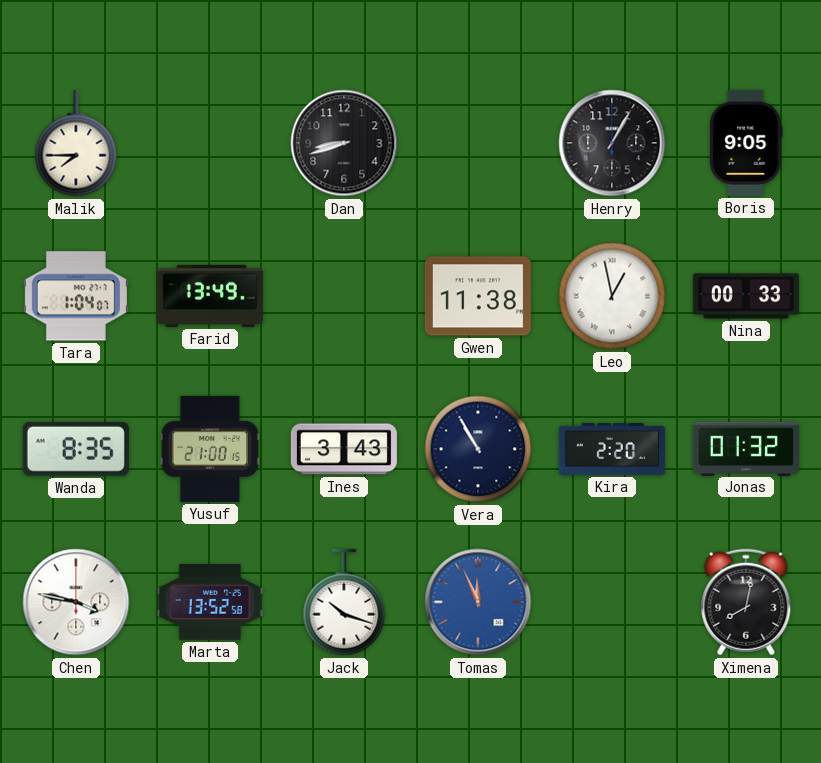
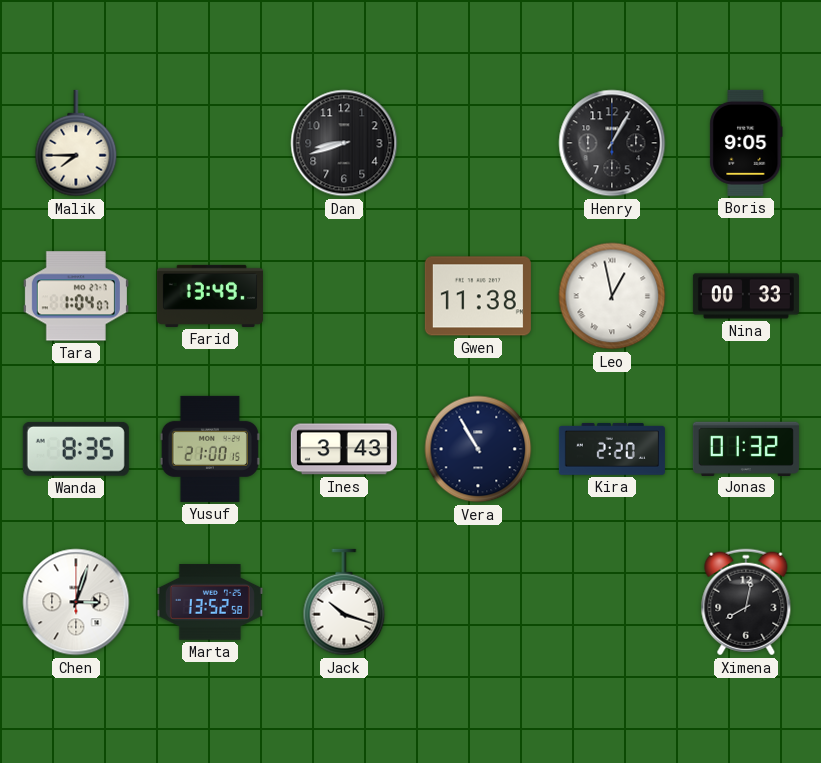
Chen: 3:47 -> 3:03 (76, 602)
Tomas: 11:56 -> none (478, 602)
